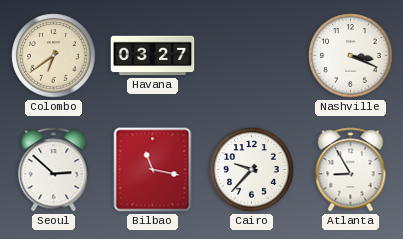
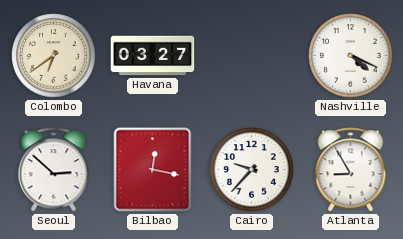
Nashville: 3:19 -> 4:19 (351, 56)
Bilbao: 11:17 -> 12:17 (153, 170)
